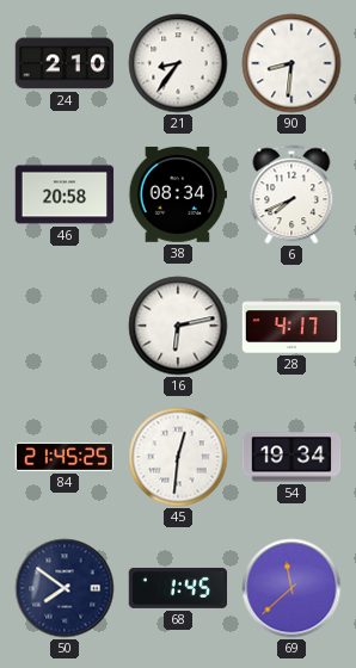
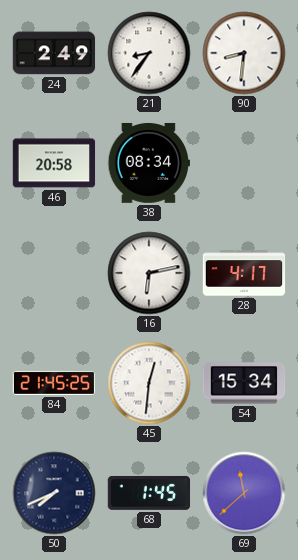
24: 2:10 -> 2:49 (54, 53)
6: 7:41 -> none (291, 194)
54: 19:34 -> 15:34 (244, 383)
50: 7:51 -> 7:41 (54, 493)
